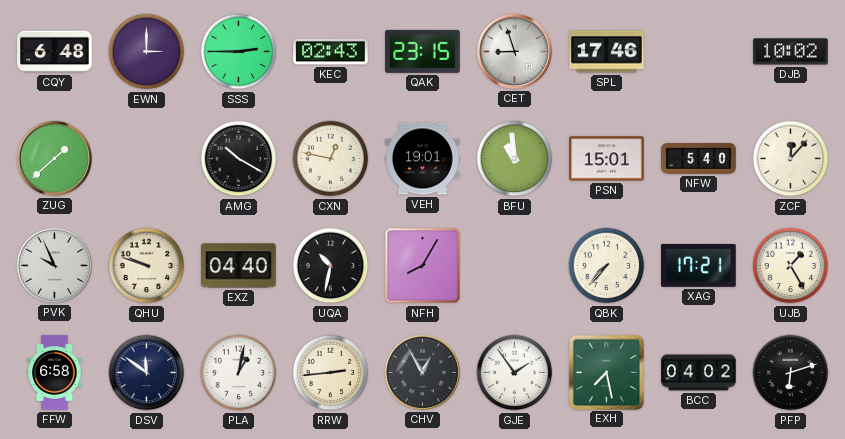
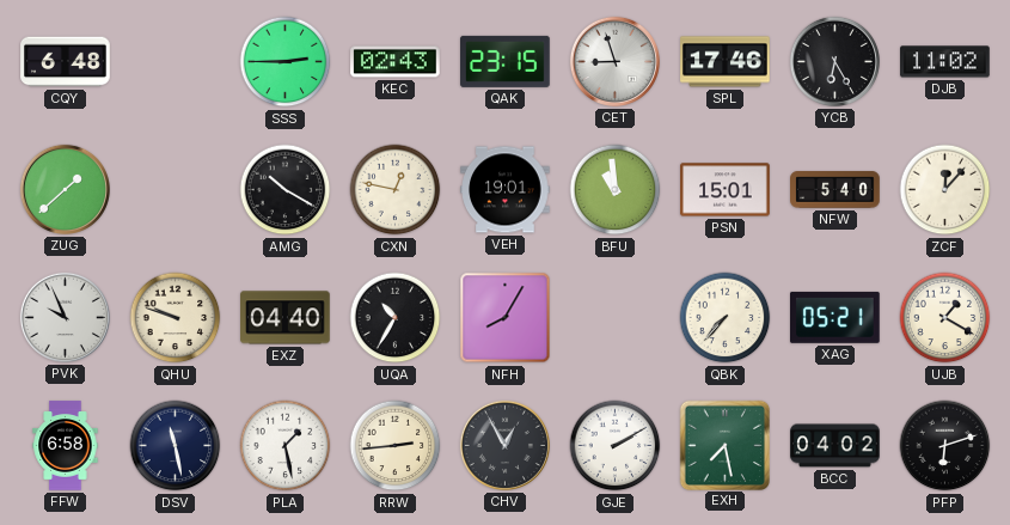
EWN: 3:00 -> none (147, 52)
YCB: none -> 6:25 (834, 61)
DJB: 10:02 -> 11:02 (945, 62)
UQA: 10:32 -> 10:35 (396, 318)
XAG: 17:21 -> 05:21 (835, 317)
UJB: 1:25 -> 1:20 (945, 318)
DSV: 11:51 -> 11:28 (176, 446)
PLA: 1:02 -> 1:28 (286, 446)
GJE: 1:54 -> 2:10 (616, 446)
